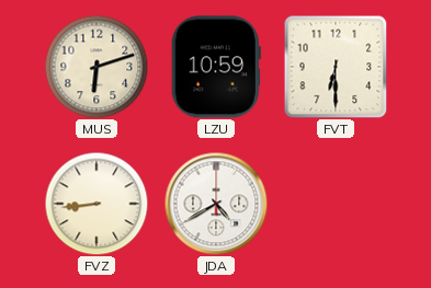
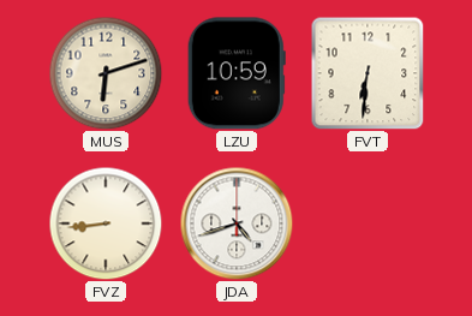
FVT: 6:30 -> 6:31 (368, 73)
JDA: 4:40 -> 4:42 (237, 223)
